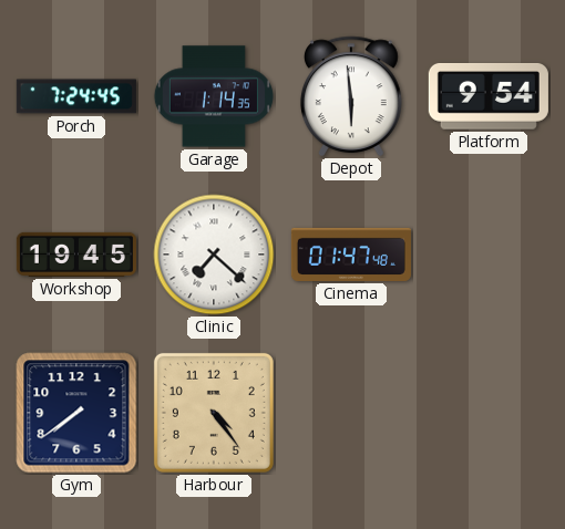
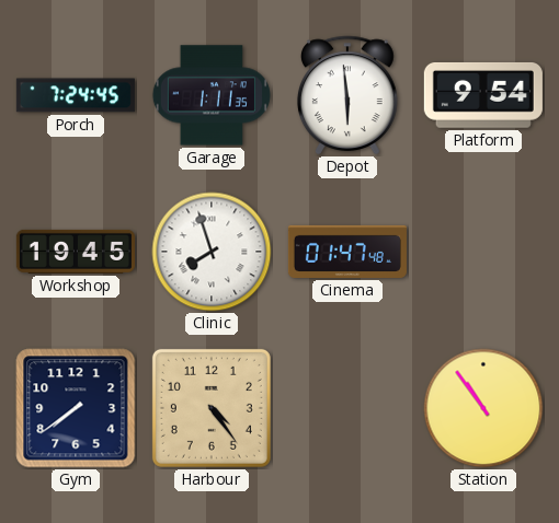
Garage: 1:14 -> 1:11 (212, 95)
Clinic: 7:22 -> 7:57 (212, 252)
Station: none -> 10:54 (483, 408)
